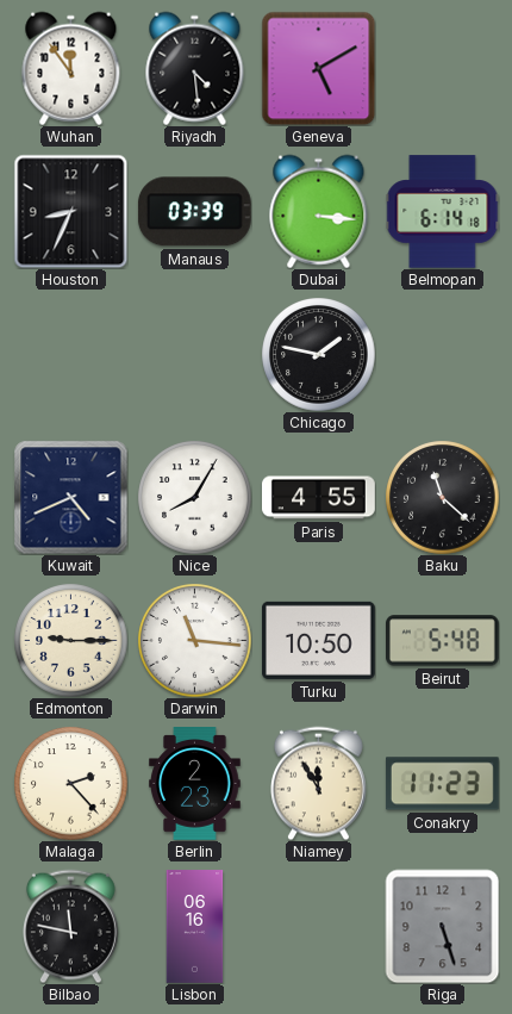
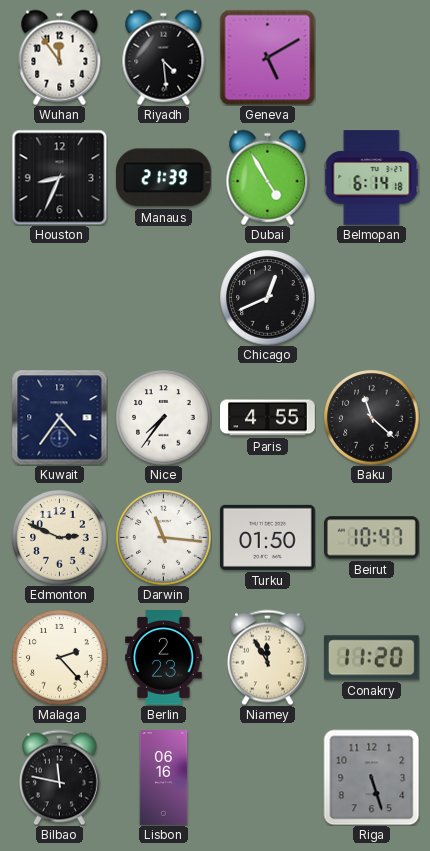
Manaus: 03:39 -> 21:39 (163, 178)
Dubai: 3:16 -> 4:55 (268, 177)
Chicago: 1:47 -> 12:41 (267, 297)
Kuwait: 4:41 -> 4:36 (59, 417)
Nice: 8:05 -> 7:36 (163, 417)
Edmonton: 9:15 -> 2:49 (59, 537)
Turku: 10:50 -> 01:50 (267, 537)
Beirut: 5:48 -> 10:47 (372, 538)
Conakry: 11:23 -> 11:20 (371, 658)
